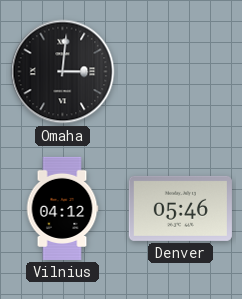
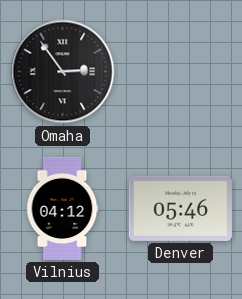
Omaha: 3:01 -> 2:54 (63, 72)
